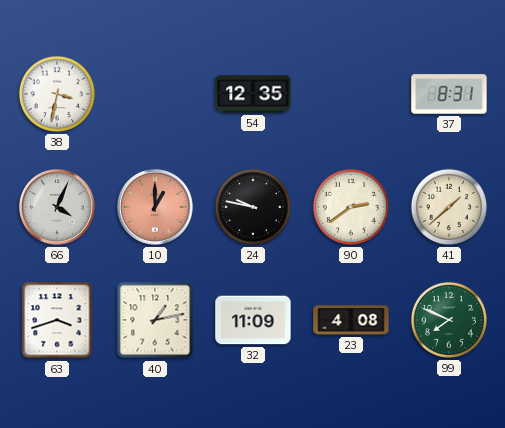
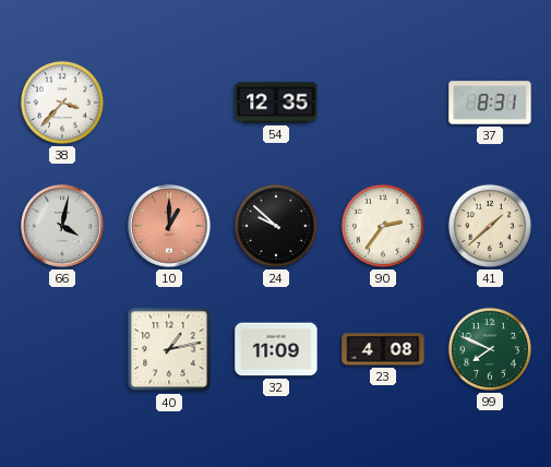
38: 3:32 -> 3:37 (62, 103)
66: 4:04 -> 4:02 (62, 226)
24: 9:47 -> 9:52 (276, 226)
90: 2:39 -> 2:36 (383, 226)
63: 3:42 -> none (57, 320)
